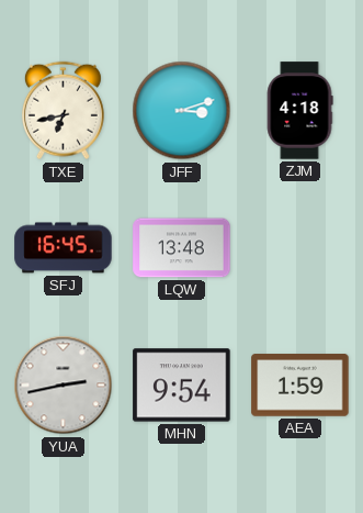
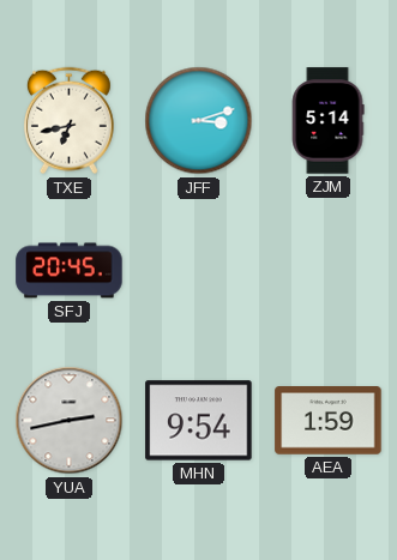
ZJM: 4:18 -> 5:14 (327, 121)
SFJ: 16:45 -> 20:45 (70, 271)
LQW: 13:48 -> none (182, 248)
